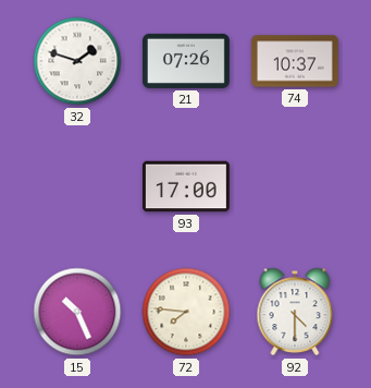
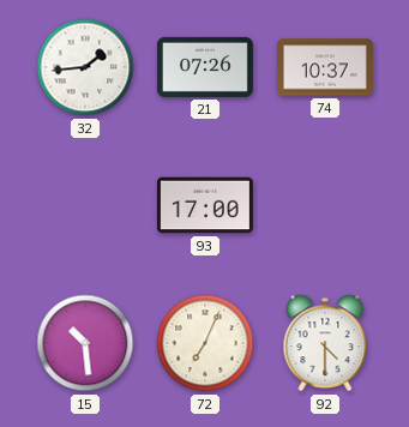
32: 1:48 -> 1:44 (85, 67)
15: 10:26 -> 10:29 (85, 343)
72: 7:46 -> 7:04 (205, 343)
